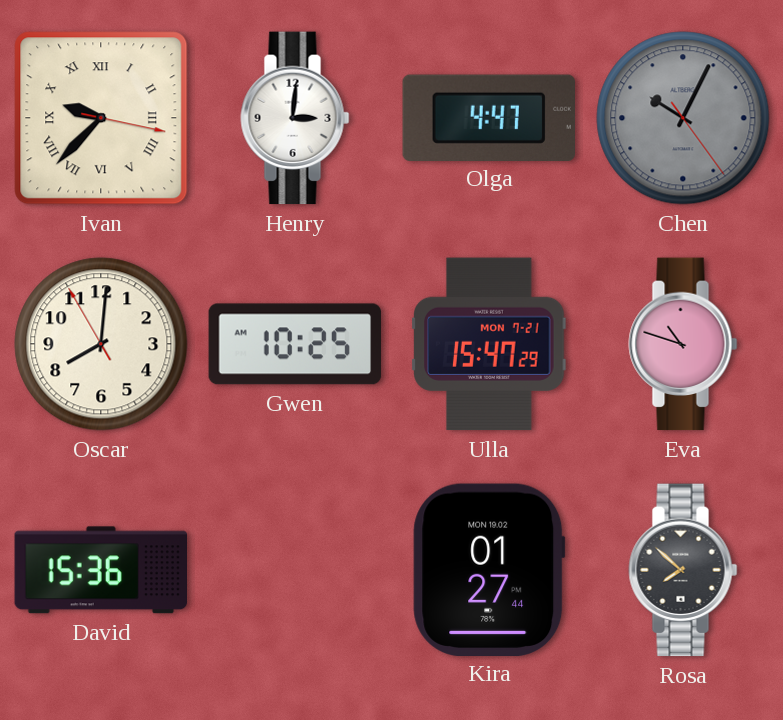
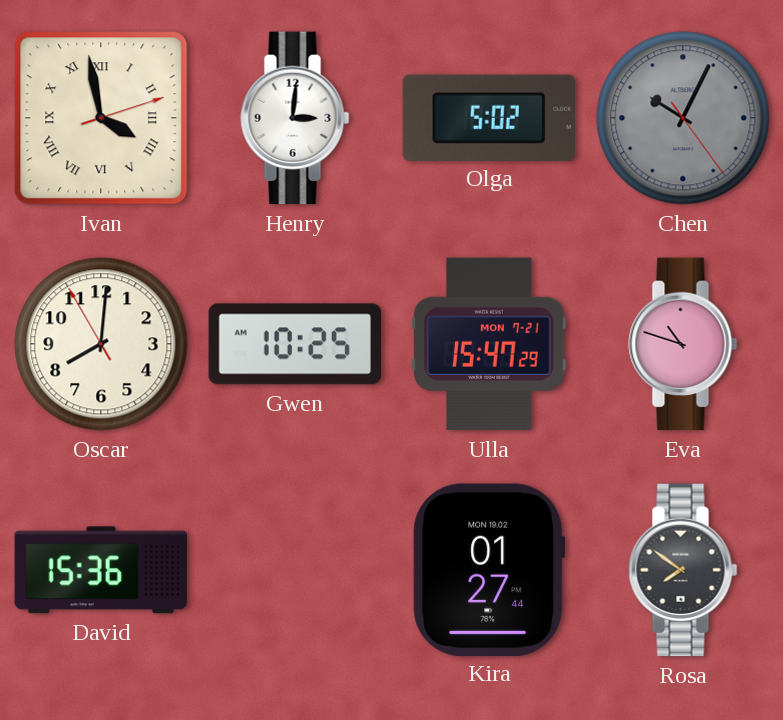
Ivan: 9:37 -> 3:58 (101, 118)
Olga: 4:47 -> 5:02 (488, 117)
Rosa: 7:52 -> 7:51 (683, 570)
